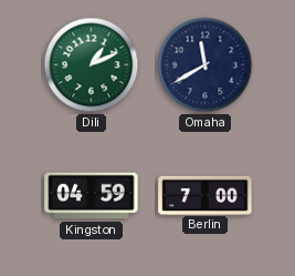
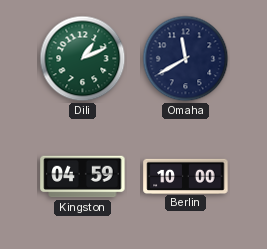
Berlin: 7:00 -> 10:00 (186, 176)
